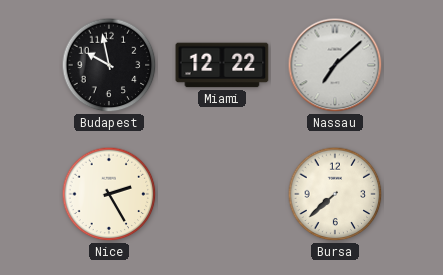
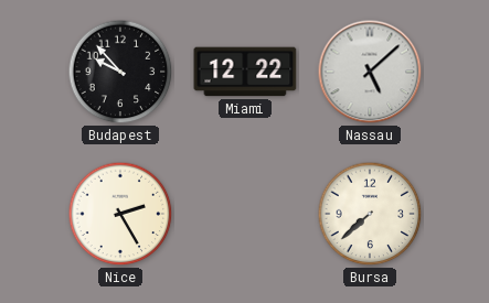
Budapest: 9:58 -> 9:53 (120, 72)
Nassau: 7:08 -> 5:08 (370, 72)
